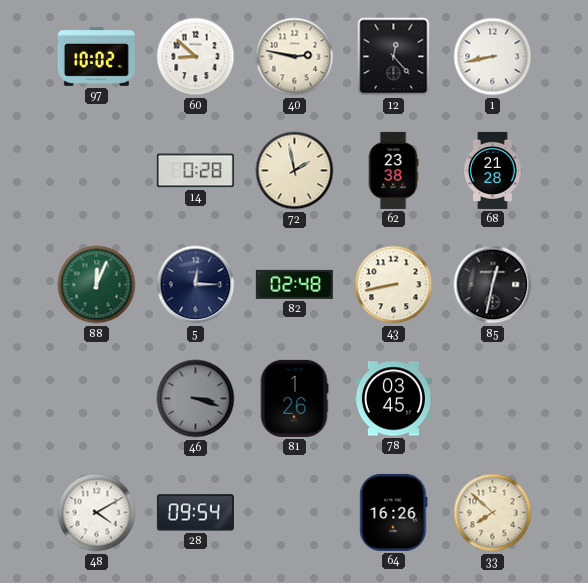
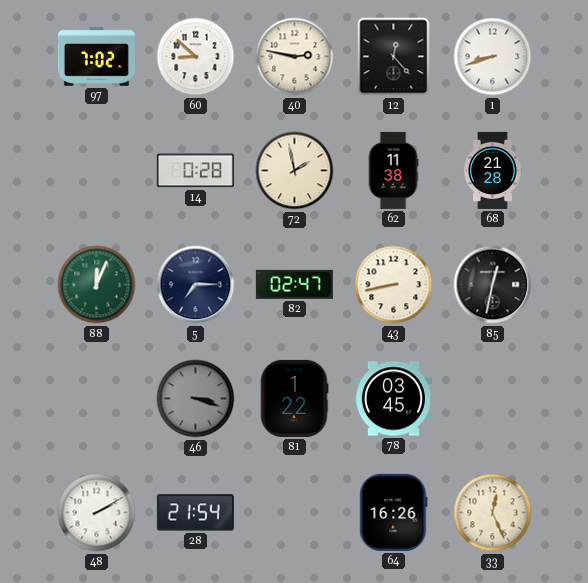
97: 10:02 -> 7:02 (96, 56)
1: 8:43 -> 8:42 (493, 57)
62: 23:38 -> 11:38 (393, 170)
5: 12:15 -> 7:15 (196, 285)
82: 02:48 -> 02:47 (294, 284)
81: 1:26 -> 1:22 (294, 398)
48: 4:10 -> 2:10 (97, 513)
28: 09:54 -> 21:54 (195, 513)
33: 7:52 -> 12:26 (493, 513)
